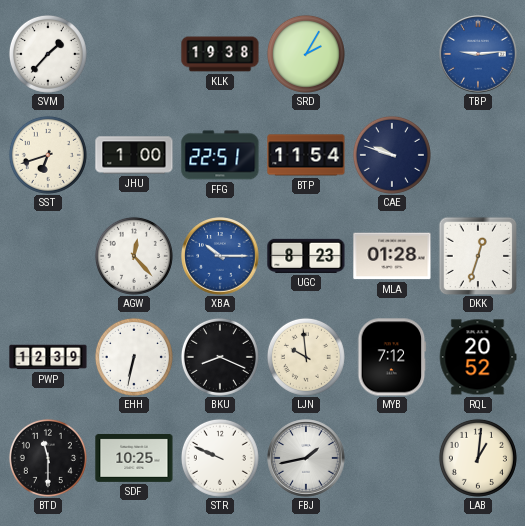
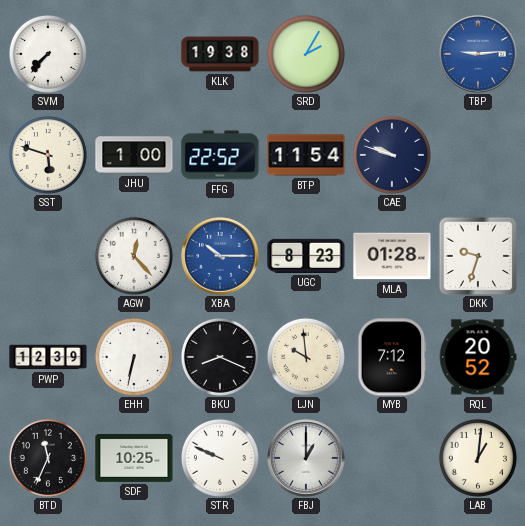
SVM: 1:37 -> 7:37 (48, 54)
SST: 6:42 -> 5:48 (48, 155)
FFG: 22:51 -> 22:52 (220, 155)
DKK: 12:33 -> 9:33 (478, 256)
BTD: 11:30 -> 11:34 (48, 458)
FBJ: 1:43 -> 1:00 (306, 458)
